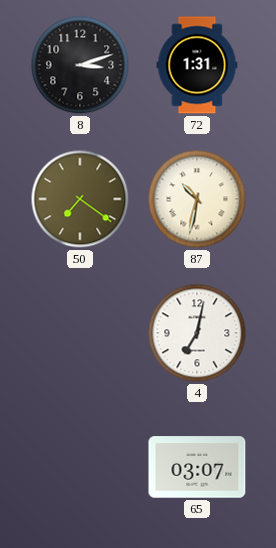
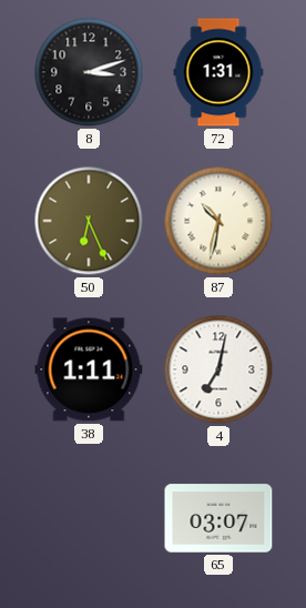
50: 7:21 -> 6:26 (89, 221)
38: none -> 1:11 (89, 369)
